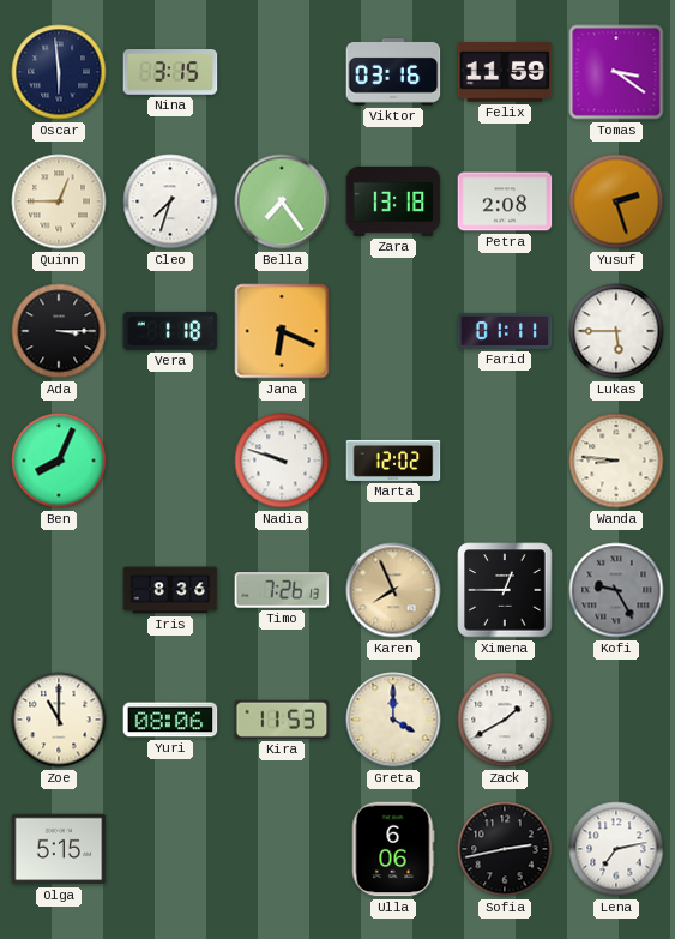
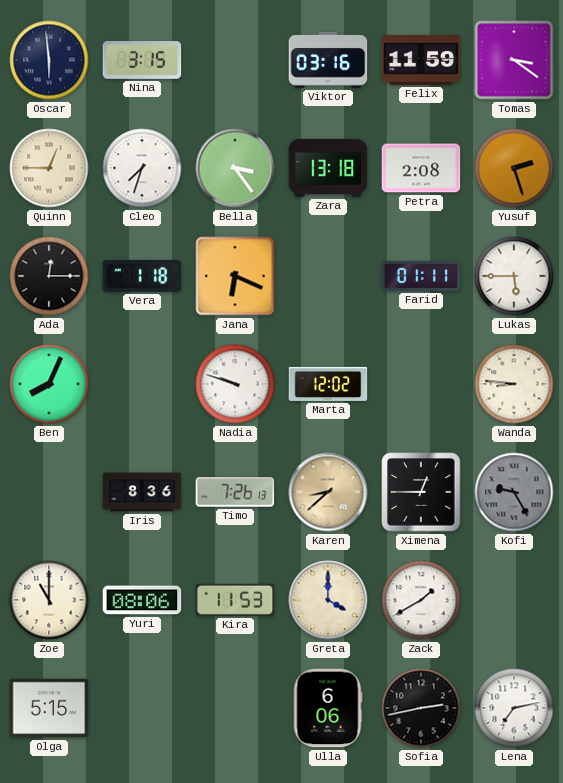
Bella: 7:24 -> 3:24 (235, 168)
Ada: 3:15 -> 12:15 (49, 276)
Karen: 7:56 -> 8:38 (328, 492)
